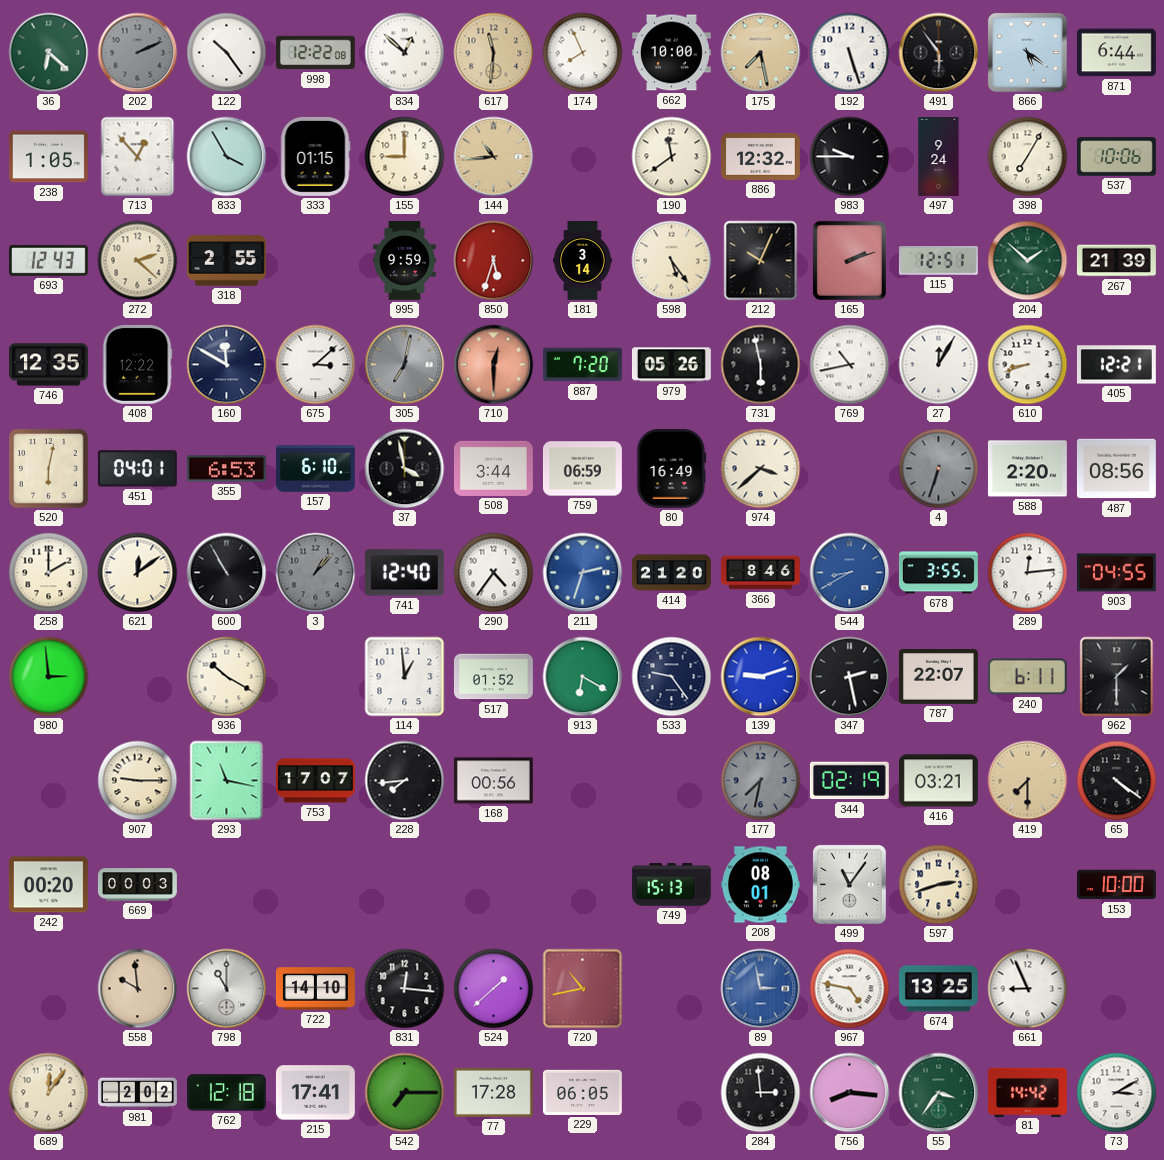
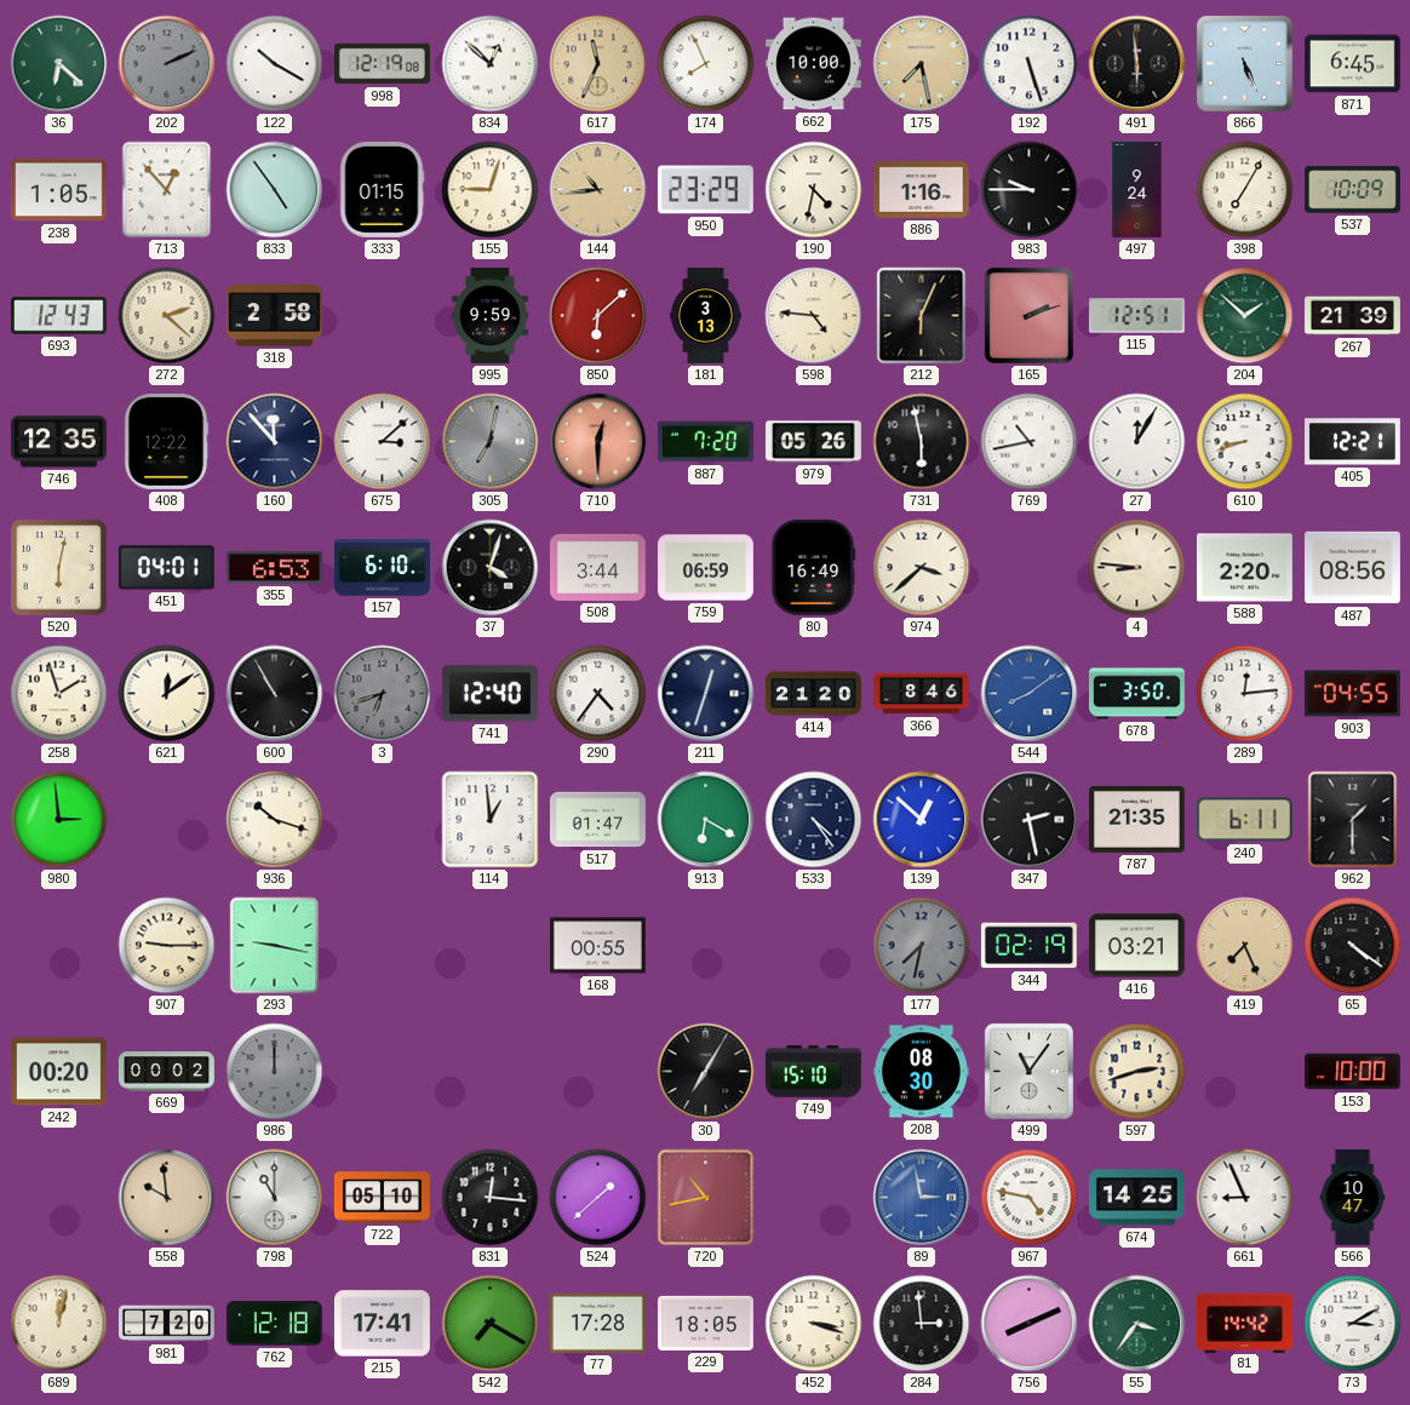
122: 10:24 -> 10:20 (275, 64)
998: 12:22 -> 12:19 (383, 64)
617: 11:31 -> 11:34 (598, 64)
491: 5:54 -> 5:59 (1137, 64)
866: 5:21 -> 5:26 (1244, 63)
871: 6:44 -> 6:45 (1352, 64)
833: 3:55 -> 4:54 (275, 190)
155: 9:00 -> 9:03 (491, 190)
950: none -> 23:29 (705, 190)
190: 11:39 -> 4:32 (814, 190)
886: 12:32 -> 1:16 (921, 189)
537: 10:06 -> 10:09 (1352, 190)
318: 2:55 -> 2:58 (274, 316)
850: 5:33 -> 6:08 (598, 316)
181: 3:14 -> 3:13 (706, 316)
598: 5:24 -> 4:46 (814, 316)
212: 10:04 -> 6:04 (922, 316)
160: 11:50 -> 11:53 (275, 442)
37: 3:58 -> 4:03 (491, 568)
4: 6:33 -> 8:46 (1137, 568)
4 dial: grey -> cream (1137, 568)
258: 2:00 -> 1:57 (59, 694)
3: 1:07 -> 6:42 (383, 694)
211: 2:33 -> 12:33 (706, 694)
211 dial: blue -> navy (706, 694)
544: 8:40 -> 8:09 (1030, 694)
678: 3:55 -> 3:50 (1136, 694)
936: 10:20 -> 10:18 (275, 820)
517: 01:52 -> 01:47 (597, 820)
533: 9:24 -> 4:24 (814, 820)
139: 9:12 -> 12:52 (922, 820)
787: 22:07 -> 21:35 (1136, 820)
293: 11:17 -> 9:17 (275, 946)
753: 17:07 -> none (316, 781)
228: 7:44 -> none (405, 781)
168: 00:56 -> 00:55 (597, 946)
419: 7:30 -> 7:26 (1245, 946)
669: 00:03 -> 00:02 (166, 1072)
986: none -> 12:00 (275, 1072)
30: none -> 7:05 (706, 1072)
749: 15:13 -> 15:10 (813, 1072)
208: 08:01 -> 08:30 (921, 1072)
722: 14:10 -> 05:10 (382, 1198)
674: 13:25 -> 14:25 (1136, 1198)
566: none -> 10:47 (1353, 1198)
689: 12:06 -> 12:02 (59, 1324)
981: 2:02 -> 7:20 (167, 1324)
542: 7:15 -> 7:20 (491, 1324)
229: 06:05 -> 18:05 (705, 1323)
452: none -> 3:18 (814, 1324)
756: 8:16 -> 8:11 (1030, 1324)
